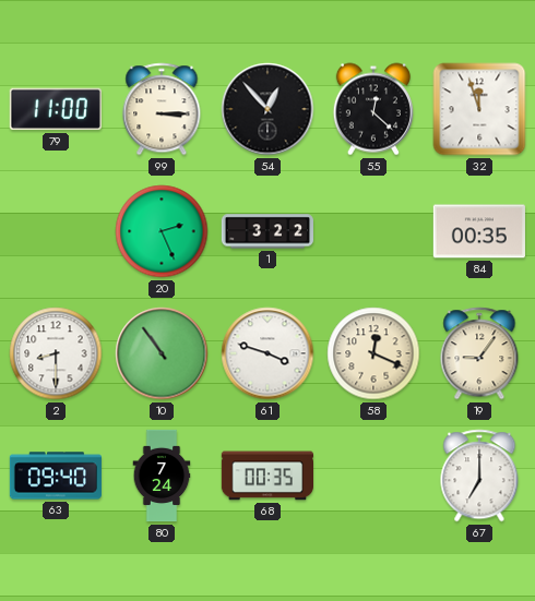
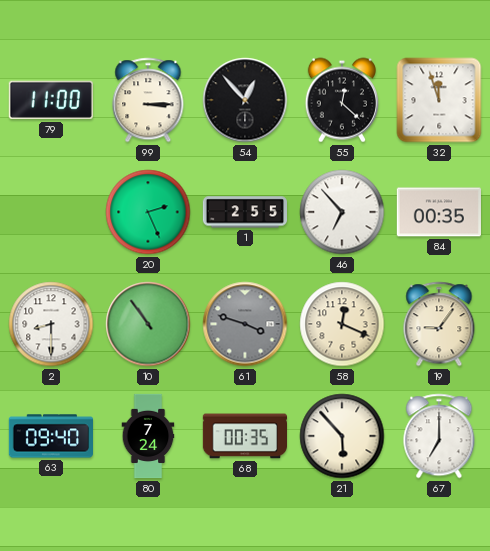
1: 3:22 -> 2:55 (244, 212)
46: none -> 6:53 (342, 212)
61 dial: white -> grey (245, 324)
21: none -> 5:53 (342, 436)
